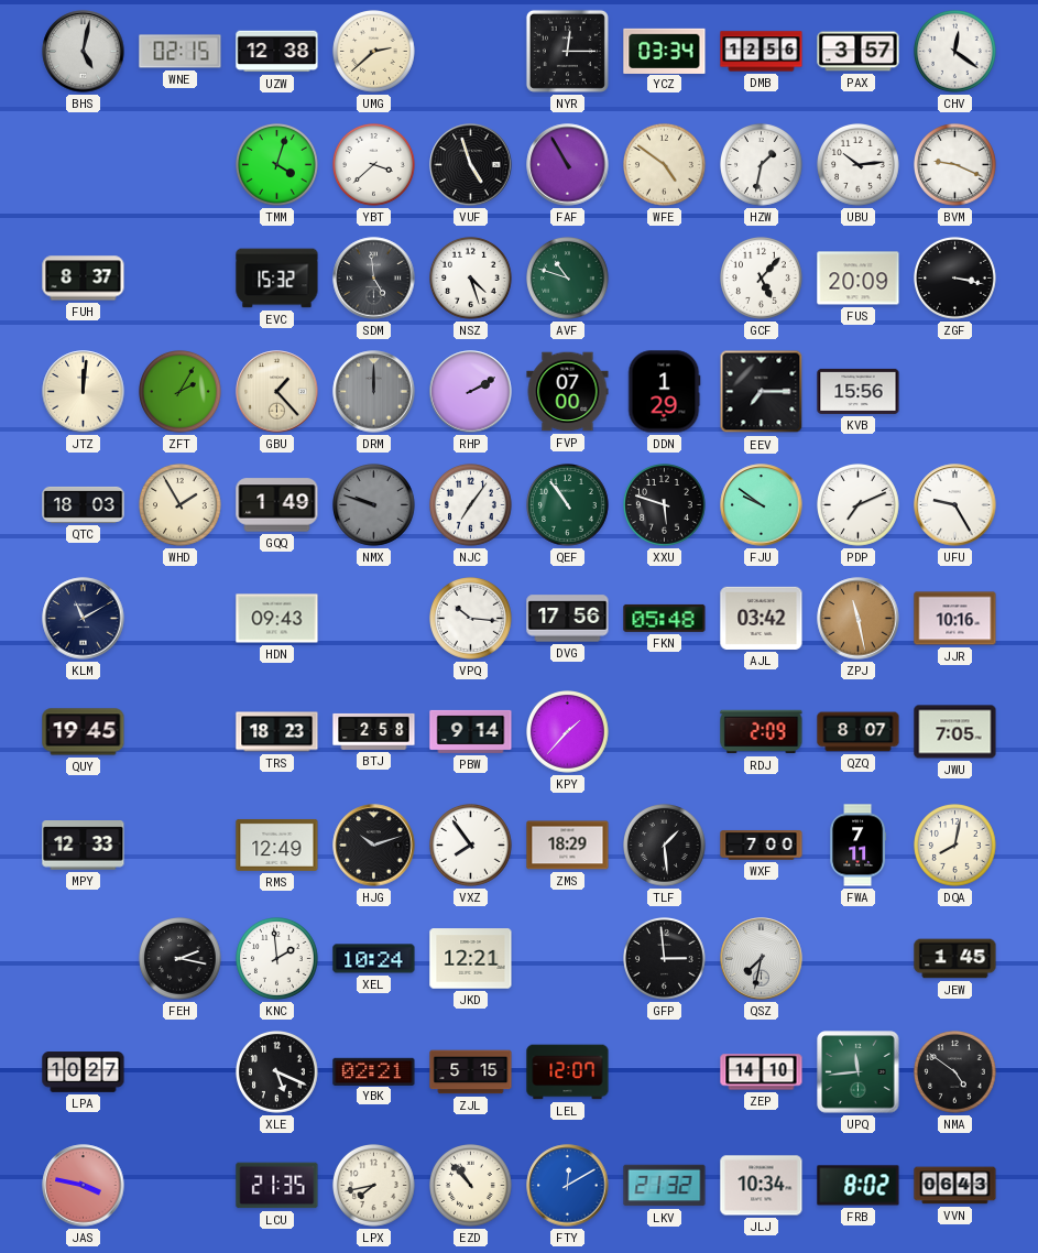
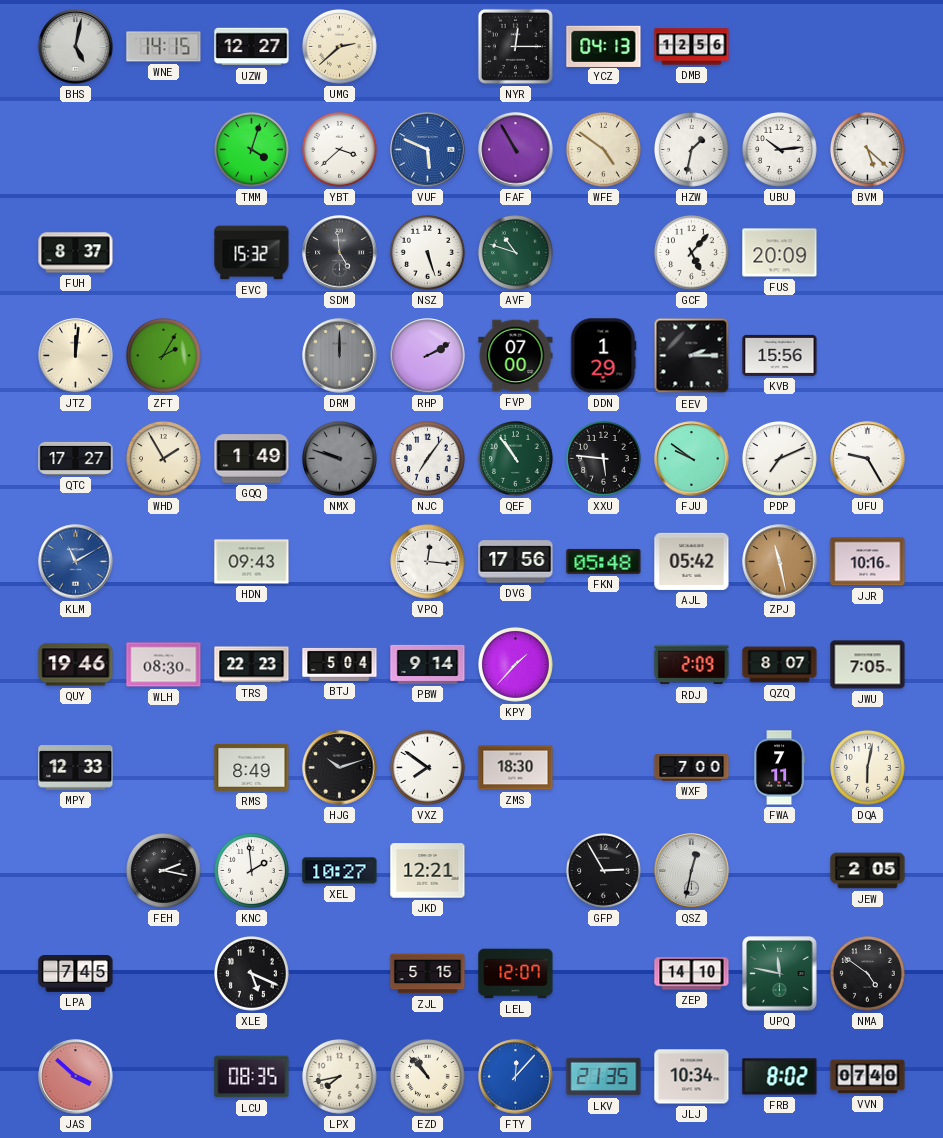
WNE: 02:15 -> 14:15 (164, 47)
UZW: 12:38 -> 12:27 (252, 47)
YCZ: 03:34 -> 04:13 (604, 46)
PAX: 3:57 -> none (859, 52)
CHV: 12:21 -> none (955, 52)
VUF: 4:57 -> 5:49 (428, 150)
VUF dial: black -> blue (428, 150)
BVM: 9:19 -> 5:22 (868, 150)
NSZ: 4:27 -> 5:27 (428, 253)
ZGF: 3:17 -> none (955, 279)
GBU: 1:23 -> none (277, 392)
EEV: 7:15 -> 2:15 (692, 356)
QTC: 18:03 -> 17:27 (76, 458)
XXU: 5:48 -> 5:46 (604, 459)
KLM dial: navy -> blue (76, 562)
VPQ: 10:16 -> 12:16 (428, 562)
AJL: 03:42 -> 05:42 (692, 561)
QUY: 19:45 -> 19:46 (76, 665)
WLH: none -> 08:30 (164, 665)
TRS: 18:23 -> 22:23 (252, 665)
BTJ: 2:58 -> 5:04 (340, 664)
RMS: 12:49 -> 8:49 (252, 767)
VXZ: 7:54 -> 7:51 (428, 768)
ZMS: 18:29 -> 18:30 (516, 768)
TLF: 1:29 -> none (665, 846)
DQA: 8:02 -> 6:02 (868, 768)
XEL: 10:24 -> 10:27 (340, 871)
GFP: 2:59 -> 2:55 (604, 871)
QSZ: 7:32 -> 12:32 (692, 871)
JEW: 1:45 -> 2:05 (868, 871)
LPA: 10:27 -> 7:45 (76, 974)
YBK: 02:21 -> none (374, 1071)
UPQ: 11:44 -> 11:47 (780, 974)
JAS: 3:47 -> 3:52 (76, 1077)
LCU: 21:35 -> 08:35 (252, 1077)
FTY: 12:10 -> 12:07 (516, 1077)
LKV: 21:32 -> 21:35 (604, 1077)
VVN: 06:43 -> 07:40 (868, 1077)
